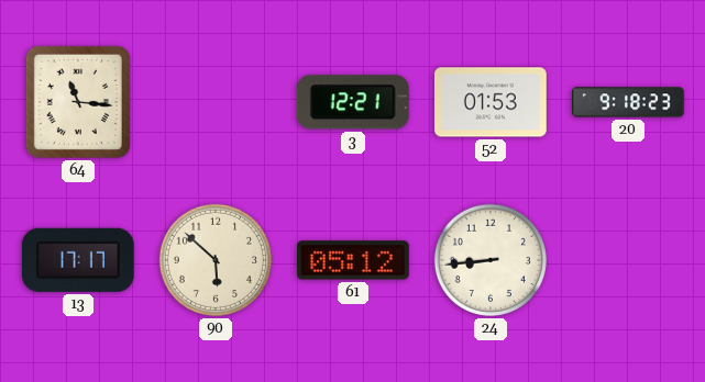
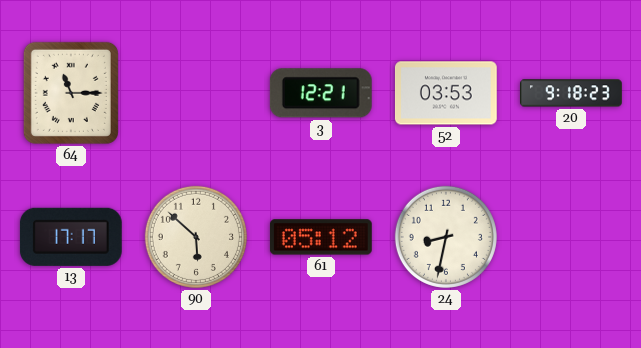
64: 11:16 -> 11:15 (71, 93)
52: 01:53 -> 03:53 (446, 93)
24: 8:44 -> 8:32 (446, 237)
